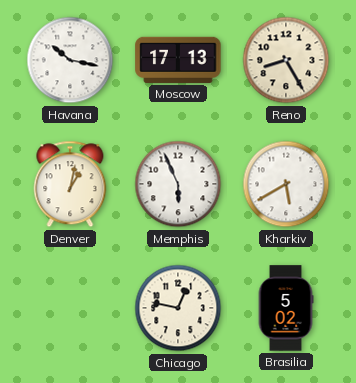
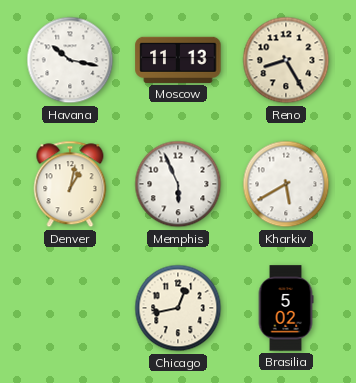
Moscow: 17:13 -> 11:13 (178, 60)
Chicago: 12:47 -> 12:43 (178, 308)
